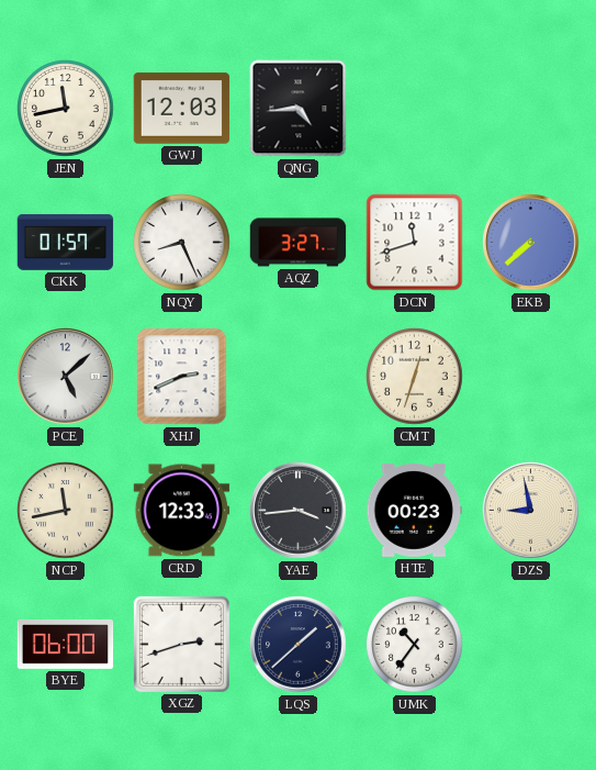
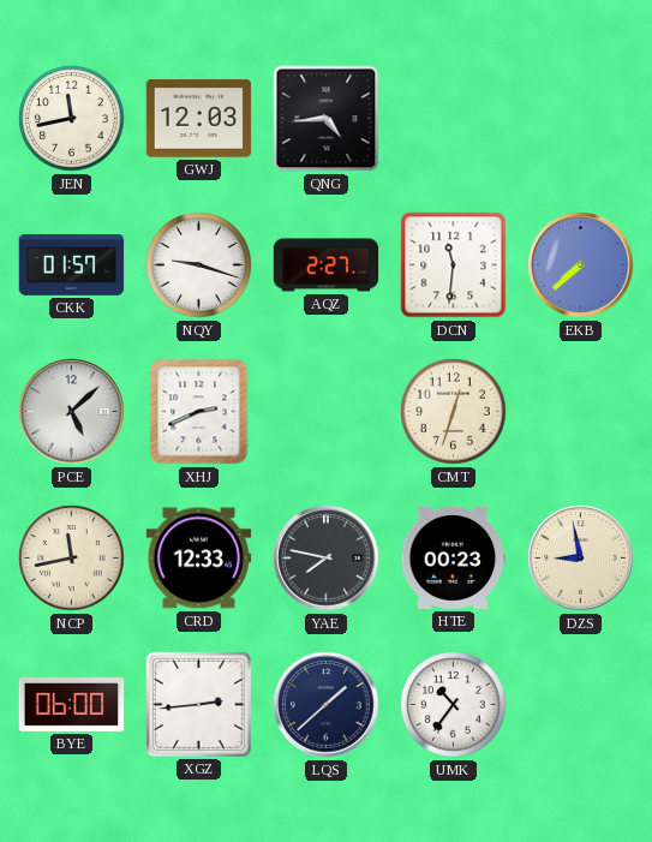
NQY: 8:26 -> 9:18 (199, 265)
AQZ: 3:27 -> 2:27 (327, 265)
DCN: 11:42 -> 11:31 (454, 265)
YAE: 3:44 -> 7:47 (327, 559)
XGZ: 2:42 -> 2:44 (198, 704)
